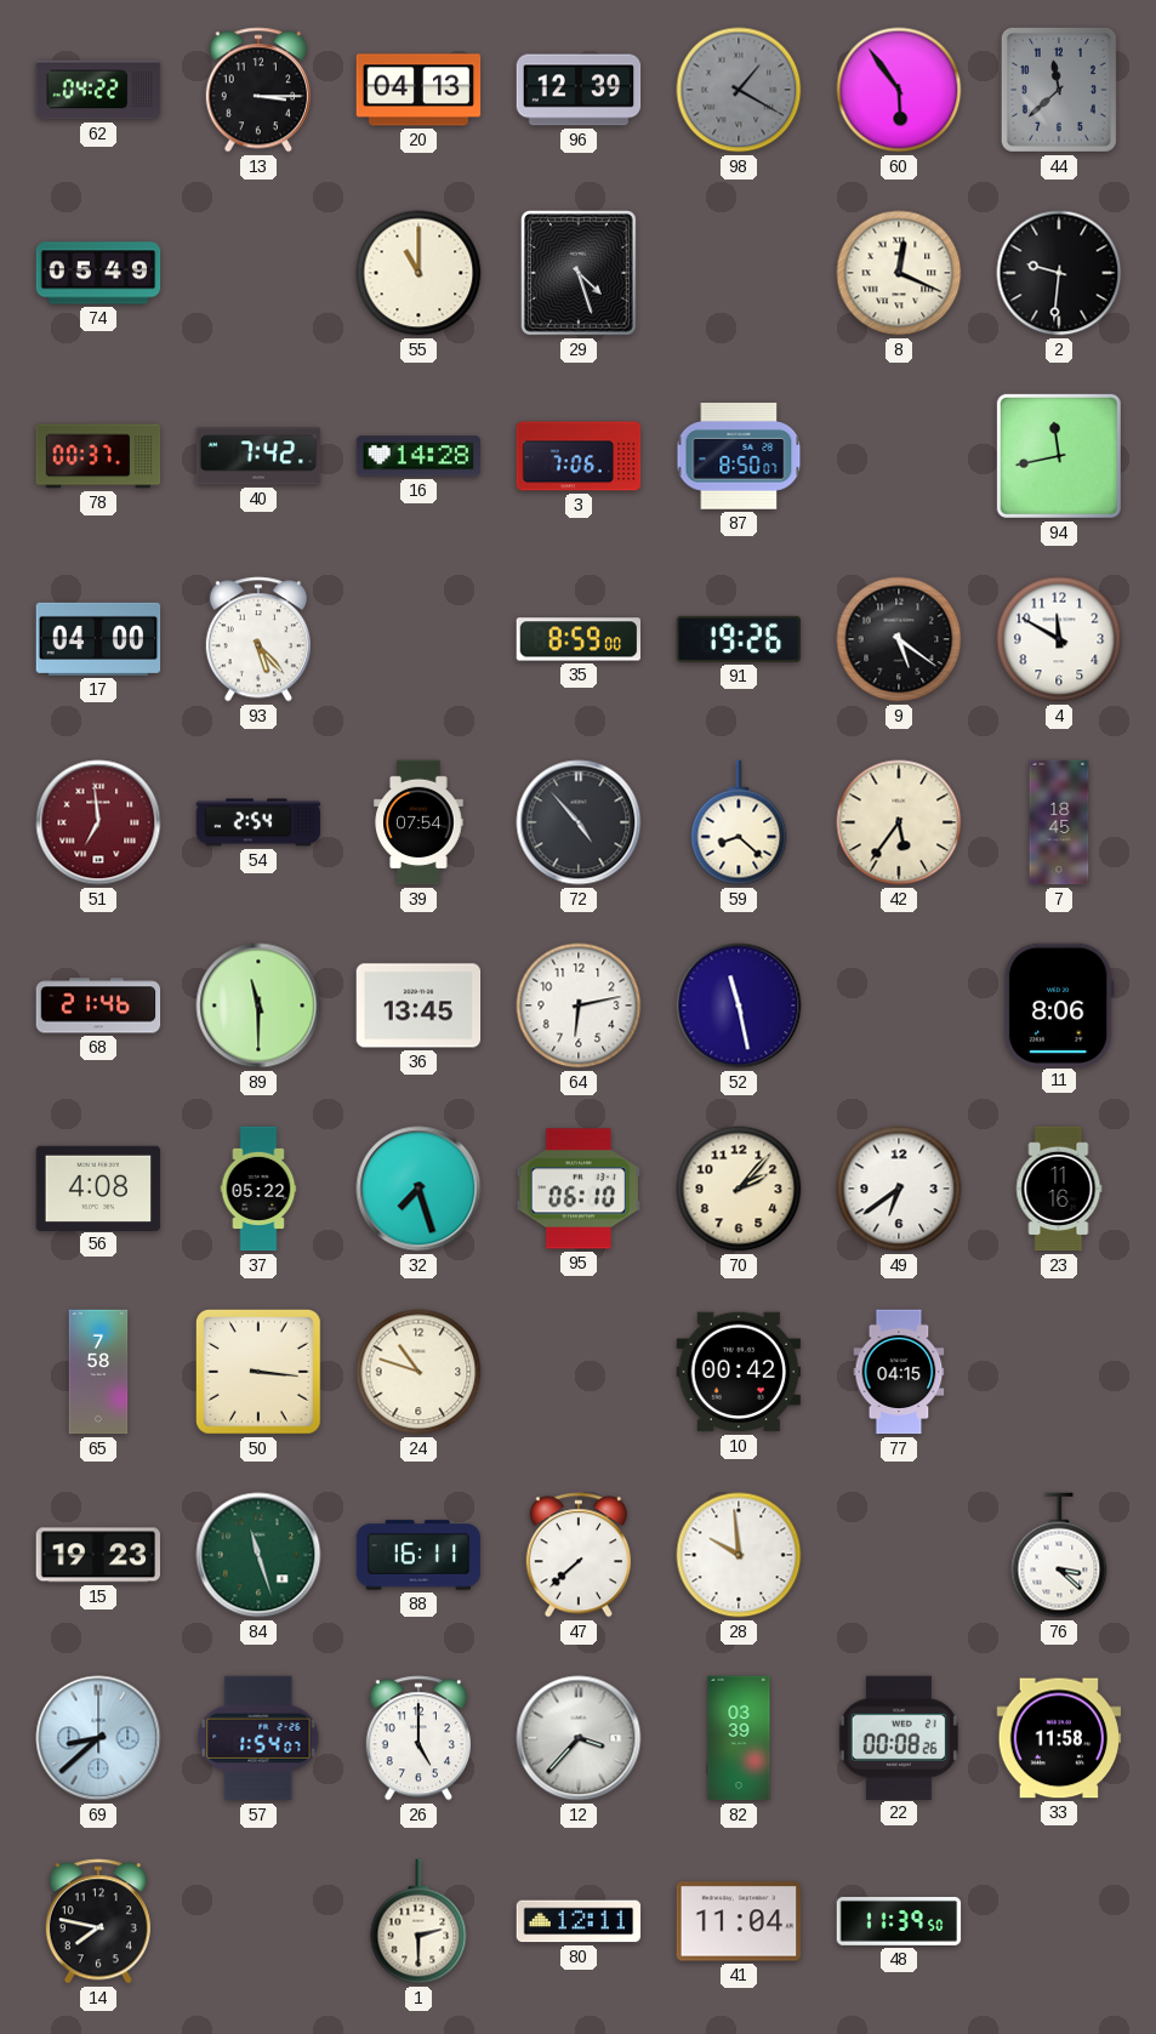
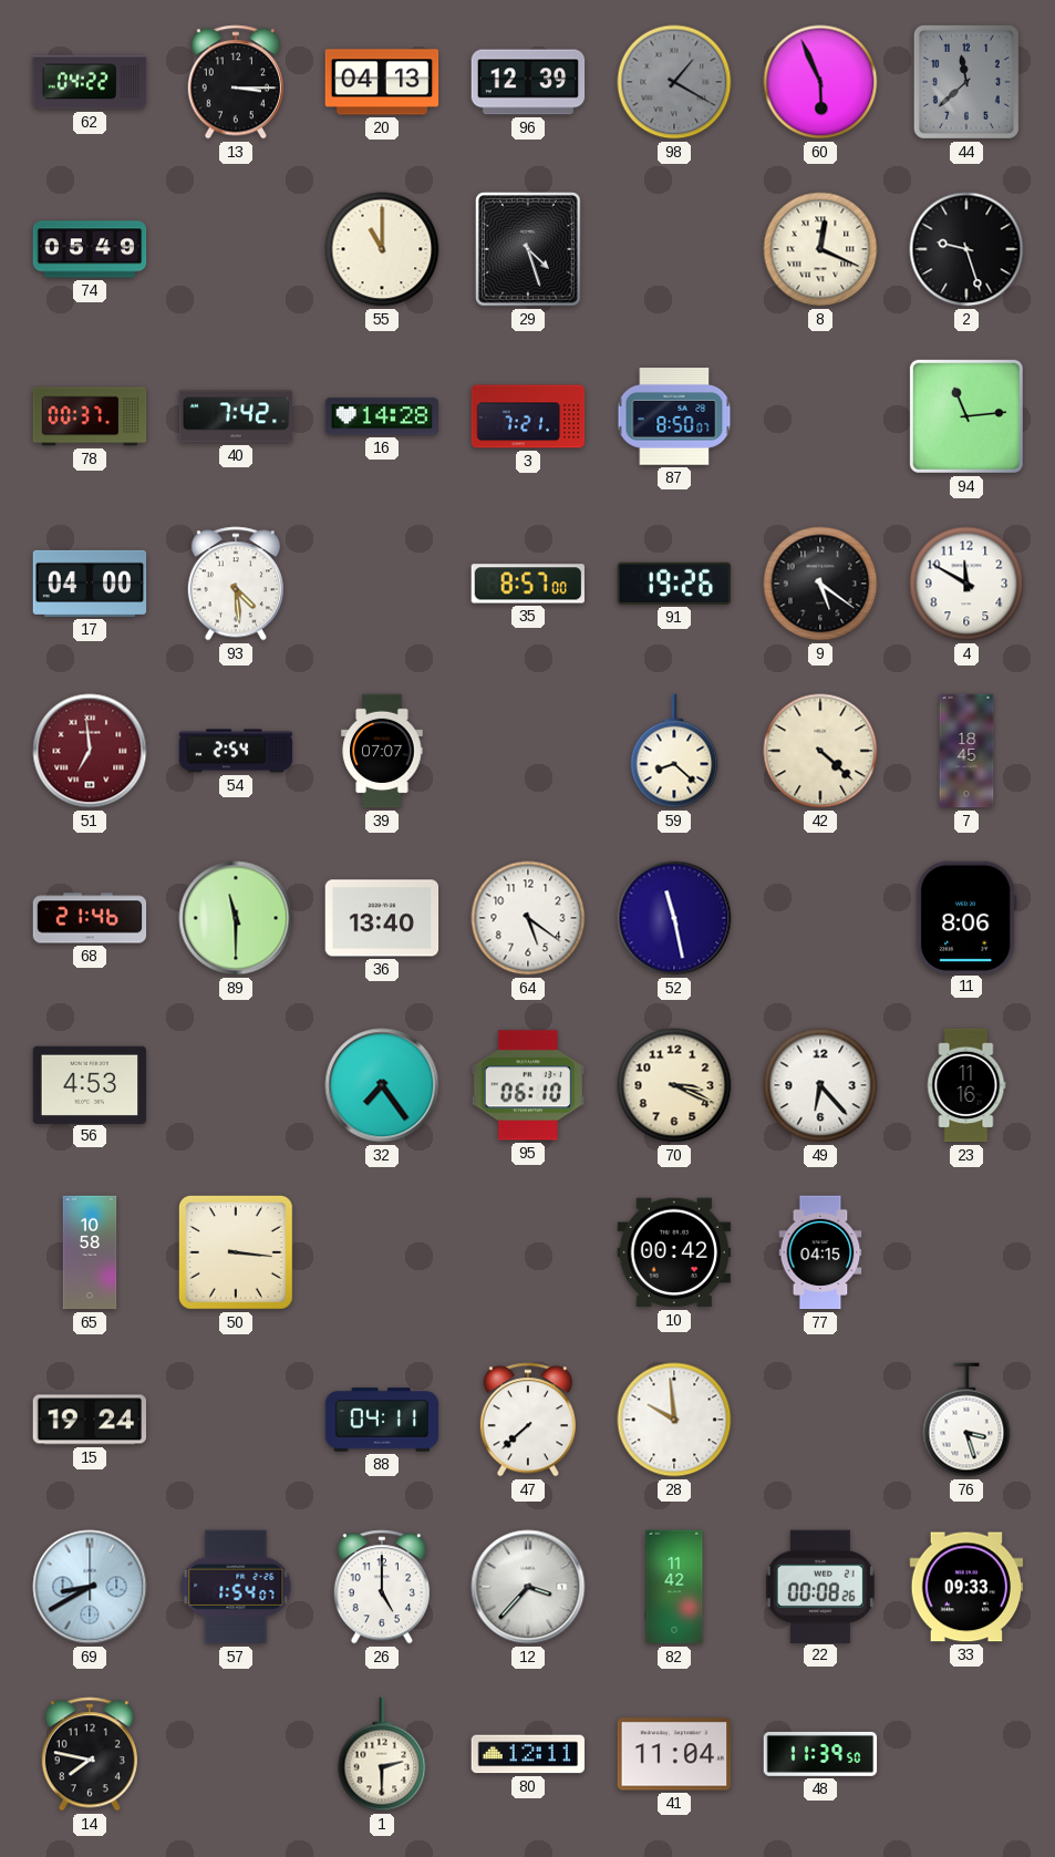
60: 5:54 -> 5:56 (820, 82)
2: 9:31 -> 9:27 (966, 249)
3: 7:06 -> 7:21 (528, 416)
94: 11:43 -> 11:14 (966, 416)
93: 5:23 -> 4:29 (236, 584)
35: 8:59 -> 8:57 (528, 584)
39: 07:54 -> 07:07 (382, 751)
72: 4:53 -> none (579, 822)
42: 5:36 -> 4:22 (820, 751)
36: 13:45 -> 13:40 (382, 918)
64: 6:13 -> 5:21 (528, 918)
56: 4:08 -> 4:53 (90, 1084)
37: 05:22 -> none (258, 1189)
32: 7:27 -> 7:24 (382, 1085)
70: 2:07 -> 3:19 (674, 1085)
49: 6:39 -> 6:23 (820, 1085)
65: 7:58 -> 10:58 (90, 1252)
24: 10:48 -> none (418, 1372)
15: 19:23 -> 19:24 (90, 1420)
84: 11:27 -> none (258, 1555)
88: 16:11 -> 04:11 (382, 1420)
76: 3:22 -> 3:27 (966, 1420)
69: 8:38 -> 8:40 (90, 1587)
82: 03:39 -> 11:42 (674, 1587)
33: 11:58 -> 09:33 (966, 1587)
